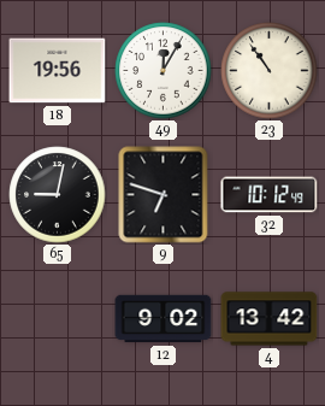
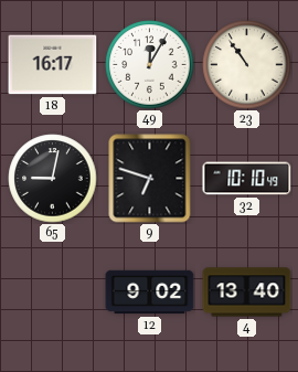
18: 19:56 -> 16:17 (53, 65)
32: 10:12 -> 10:10 (247, 179)
4: 13:42 -> 13:40 (247, 293)
